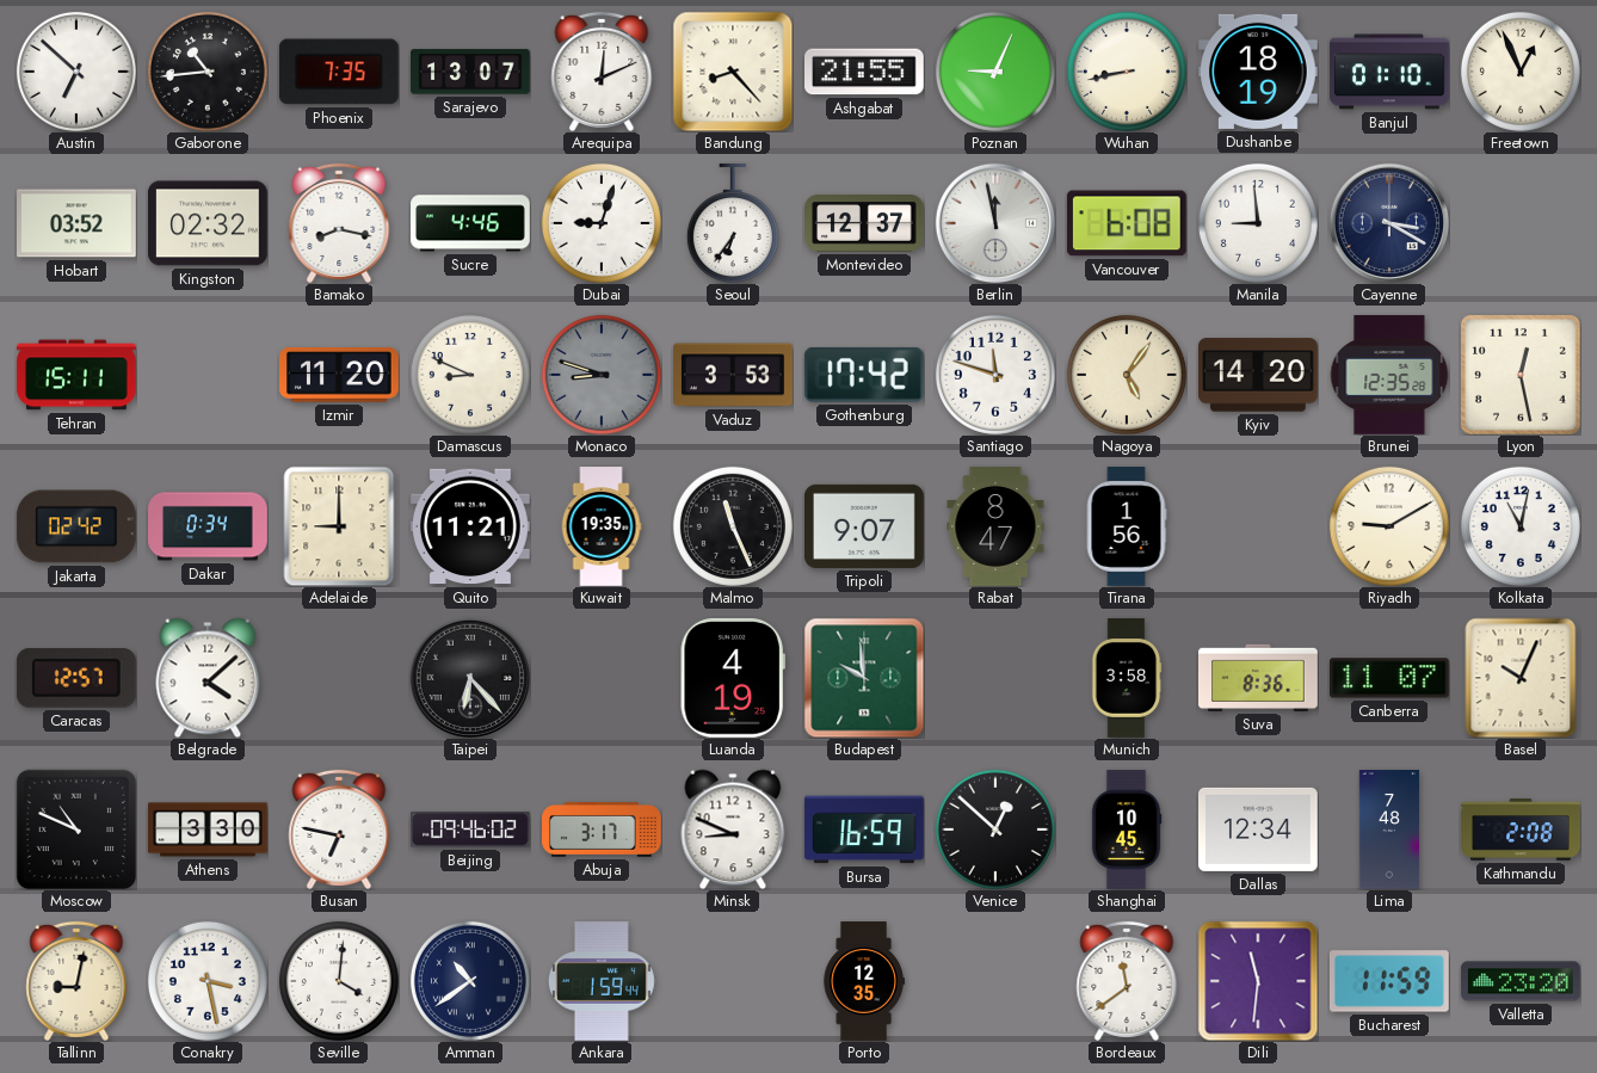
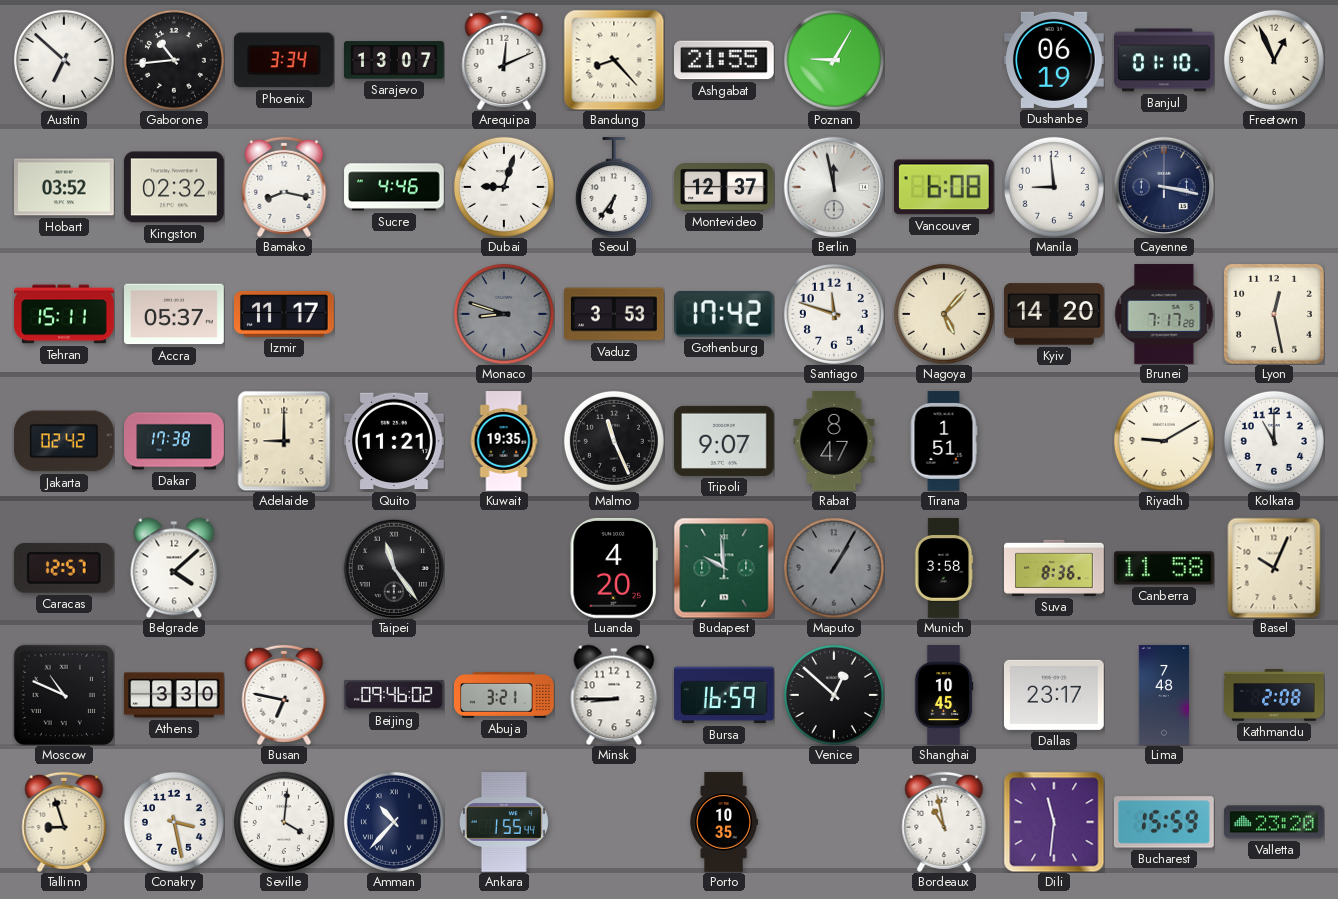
Phoenix: 7:35 -> 3:34 (284, 60)
Poznan: 9:04 -> 9:05 (834, 60)
Wuhan: 8:43 -> none (1127, 72)
Dushanbe: 18:19 -> 06:19 (1055, 60)
Cayenne: 3:20 -> 3:17 (1163, 186)
Accra: none -> 05:37 (175, 314)
Izmir: 11:20 -> 11:17 (285, 314)
Damascus: 8:49 -> none (470, 375)
Nagoya: 5:06 -> 5:07 (944, 314)
Brunei: 12:35 -> 7:17 (1164, 314)
Dakar: 0:34 -> 17:38 (174, 441)
Tirana: 1:56 -> 1:51 (944, 441)
Kolkata: 11:02 -> 11:00 (1274, 441)
Taipei: 6:23 -> 11:24 (393, 567)
Luanda: 4:19 -> 4:20 (614, 568)
Maputo: none -> 1:05 (834, 568)
Canberra: 11:07 -> 11:58 (1164, 568)
Abuja: 3:17 -> 3:21 (504, 695)
Minsk: 8:49 -> 8:45 (614, 695)
Dallas: 12:34 -> 23:17 (1055, 695)
Tallinn: 9:02 -> 8:57 (64, 822)
Amman: 10:39 -> 10:37 (394, 822)
Ankara: 1:59 -> 1:55 (504, 823)
Porto: 12:35 -> 10:35 (724, 822)
Bordeaux: 11:39 -> 10:58 (944, 822)
Bucharest: 11:59 -> 15:59 (1165, 822)
